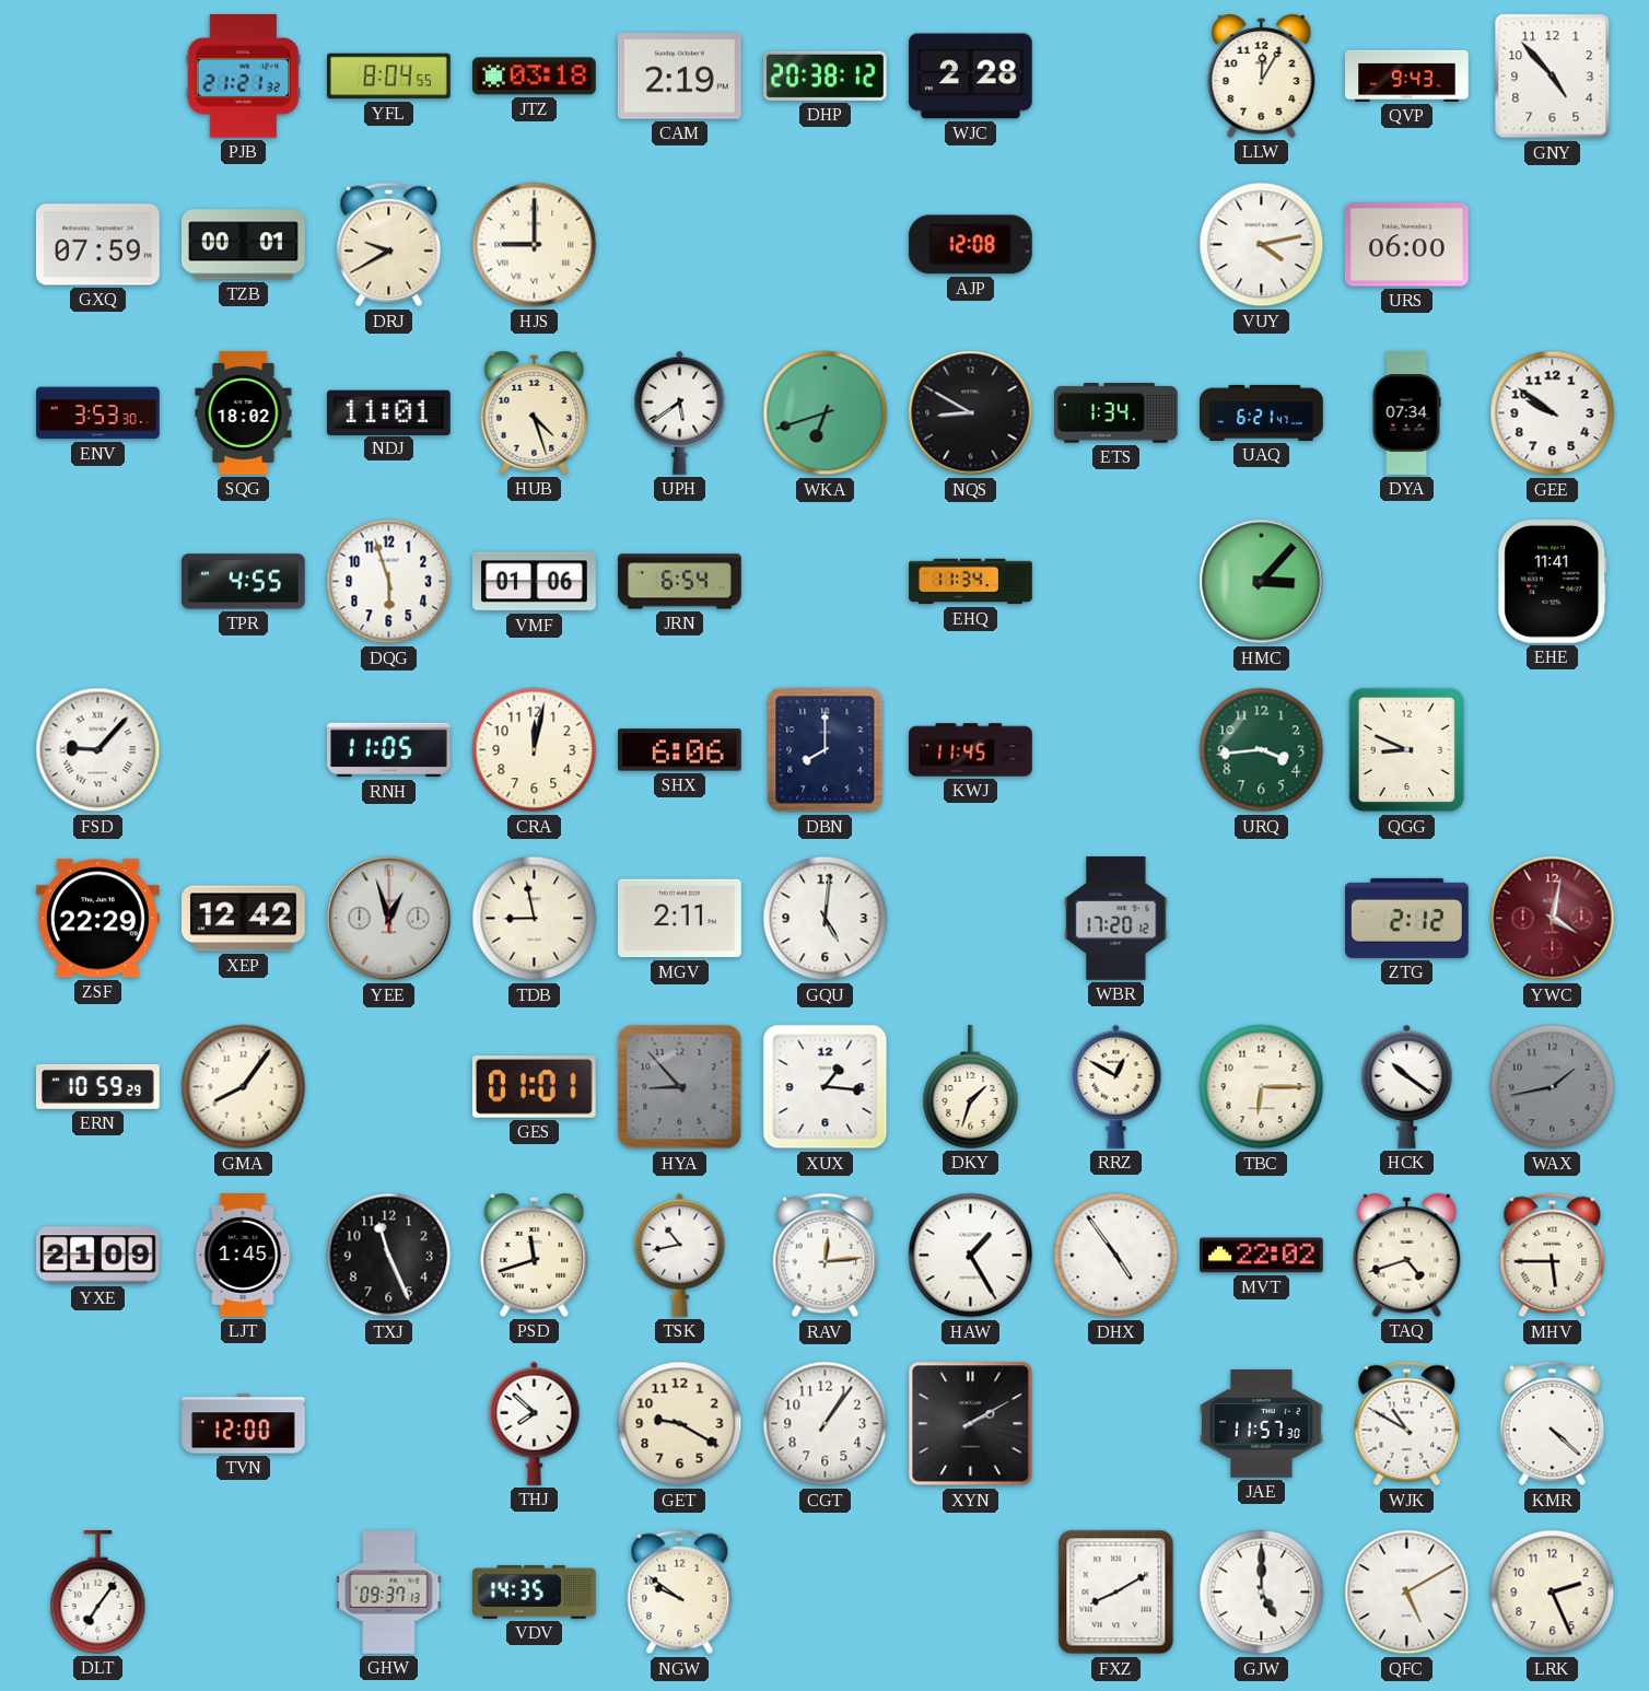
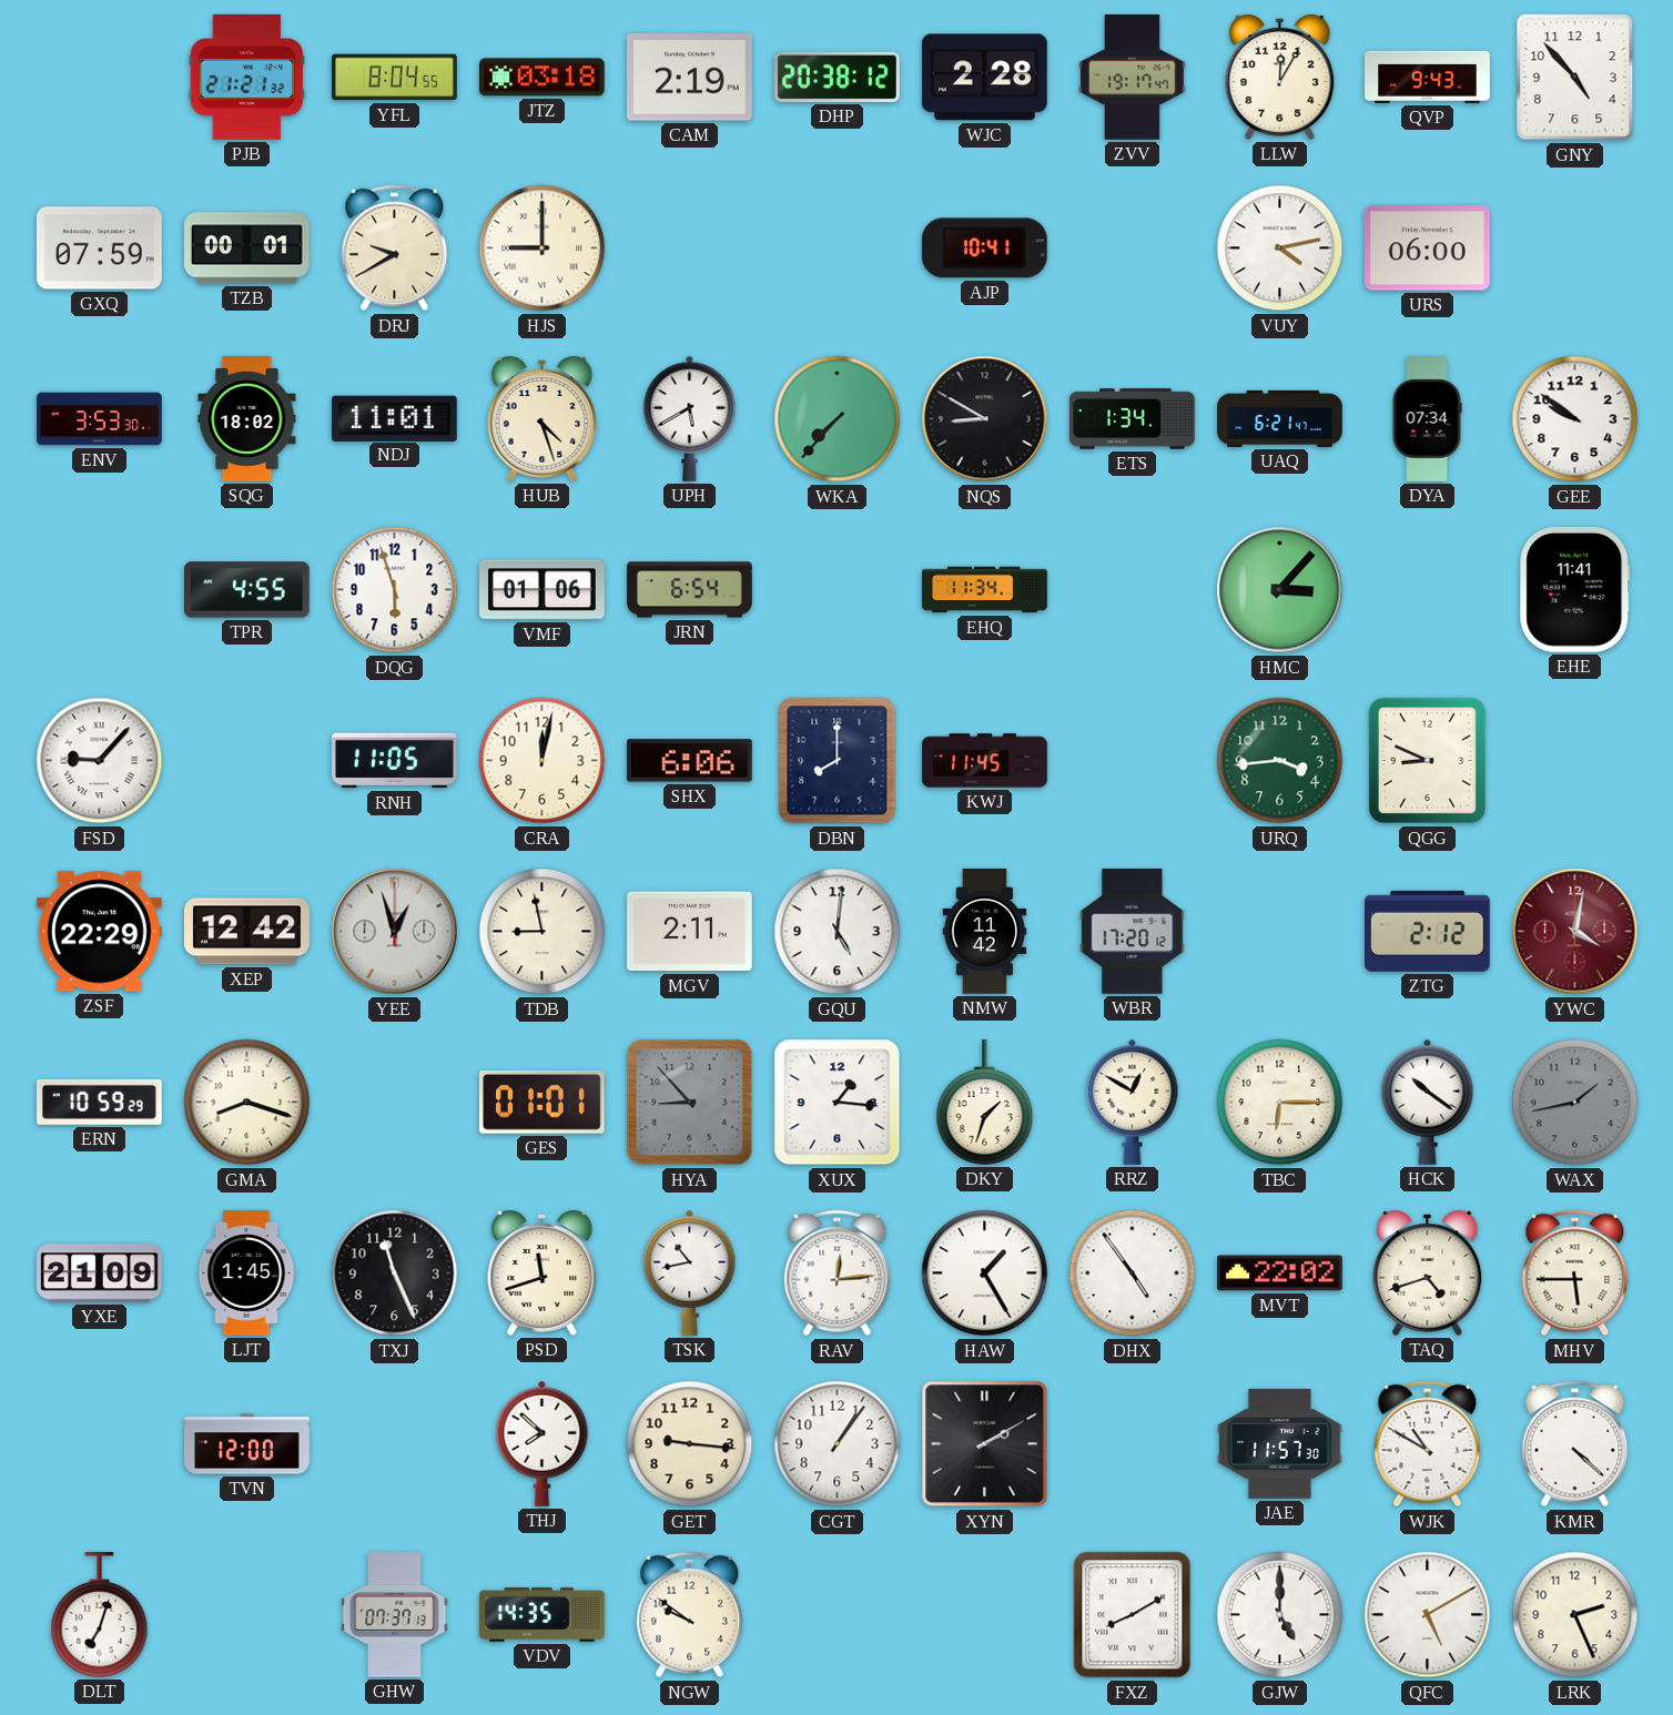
ZVV: none -> 19:17 (1133, 78)
AJP: 12:08 -> 10:41 (984, 248)
UPH: 5:39 -> 5:40 (690, 418)
WKA: 6:42 -> 7:37 (838, 419)
NMW: none -> 11:42 (985, 932)
GMA: 8:06 -> 8:18 (247, 1103)
GET: 9:20 -> 9:16 (690, 1444)
DLT: 7:06 -> 7:03 (100, 1615)
GHW: 09:37 -> 07:37 (395, 1615)
